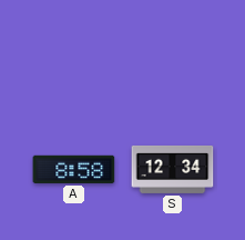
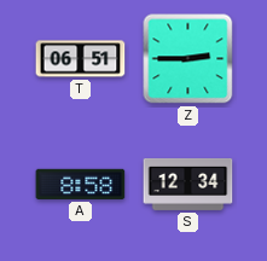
T: none -> 06:51 (81, 59)
Z: none -> 2:45 (188, 59)
